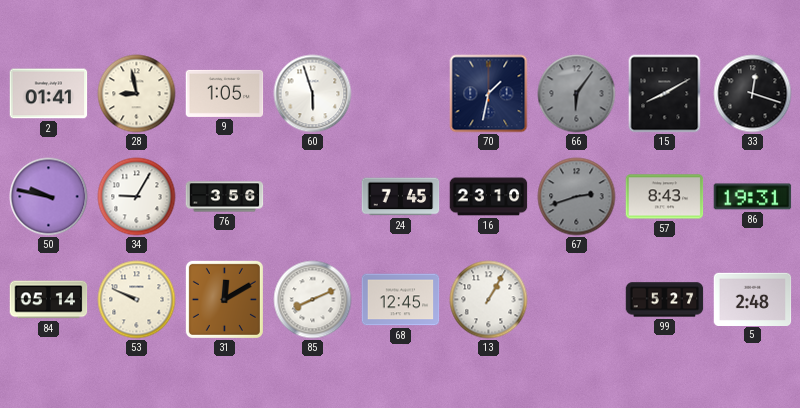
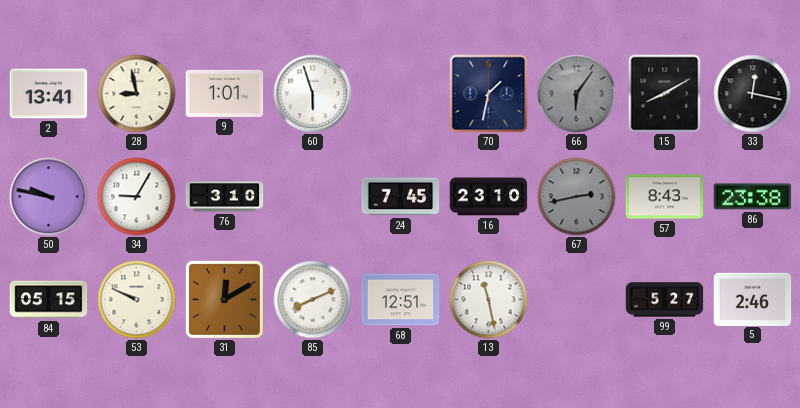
2: 01:41 -> 13:41 (49, 94)
9: 1:05 -> 1:01 (225, 93)
33: 12:18 -> 12:17 (753, 94)
76: 3:56 -> 3:10 (225, 197)
67: 2:42 -> 2:43 (577, 197)
86: 19:31 -> 23:38 (753, 197)
84: 05:14 -> 05:15 (49, 300)
68: 12:45 -> 12:51 (401, 300)
13: 1:05 -> 11:28 (489, 300)
5: 2:48 -> 2:46 (753, 299)
